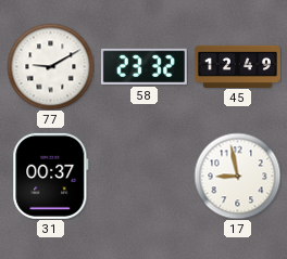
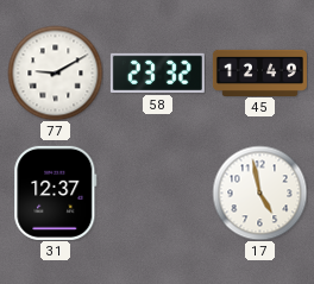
31: 00:37 -> 12:37 (56, 193)
17: 8:58 -> 4:58 (259, 193)
